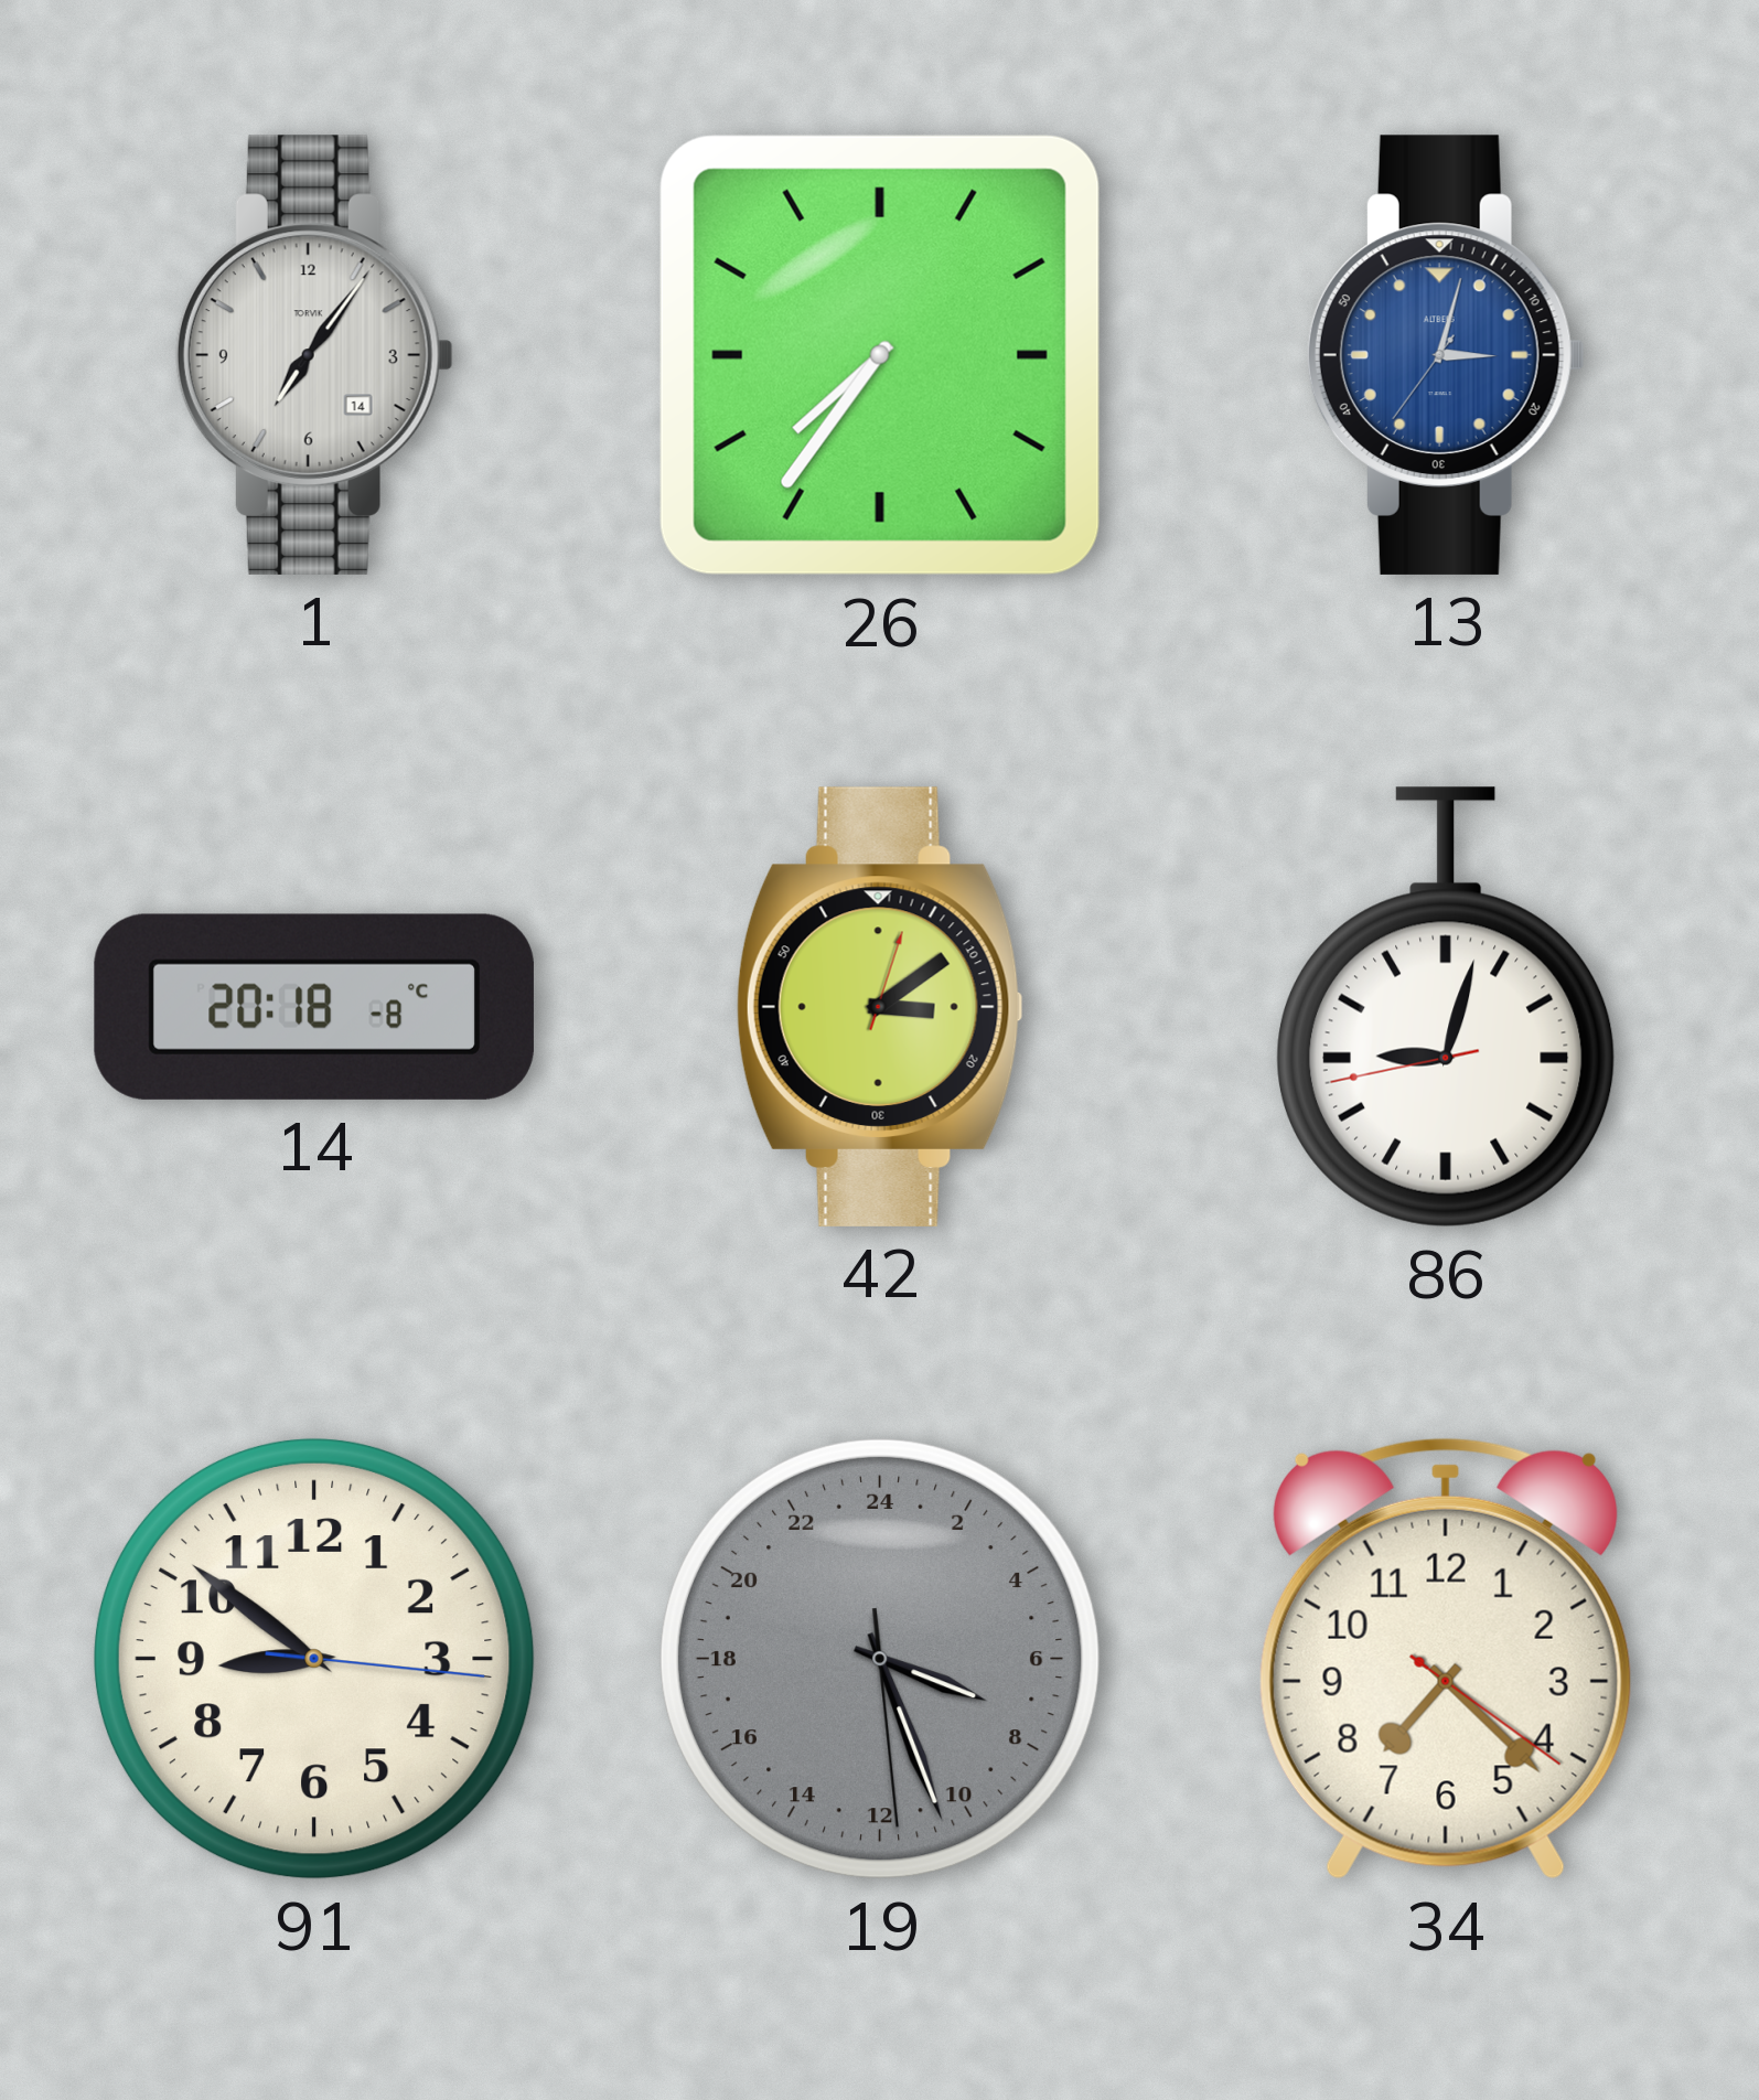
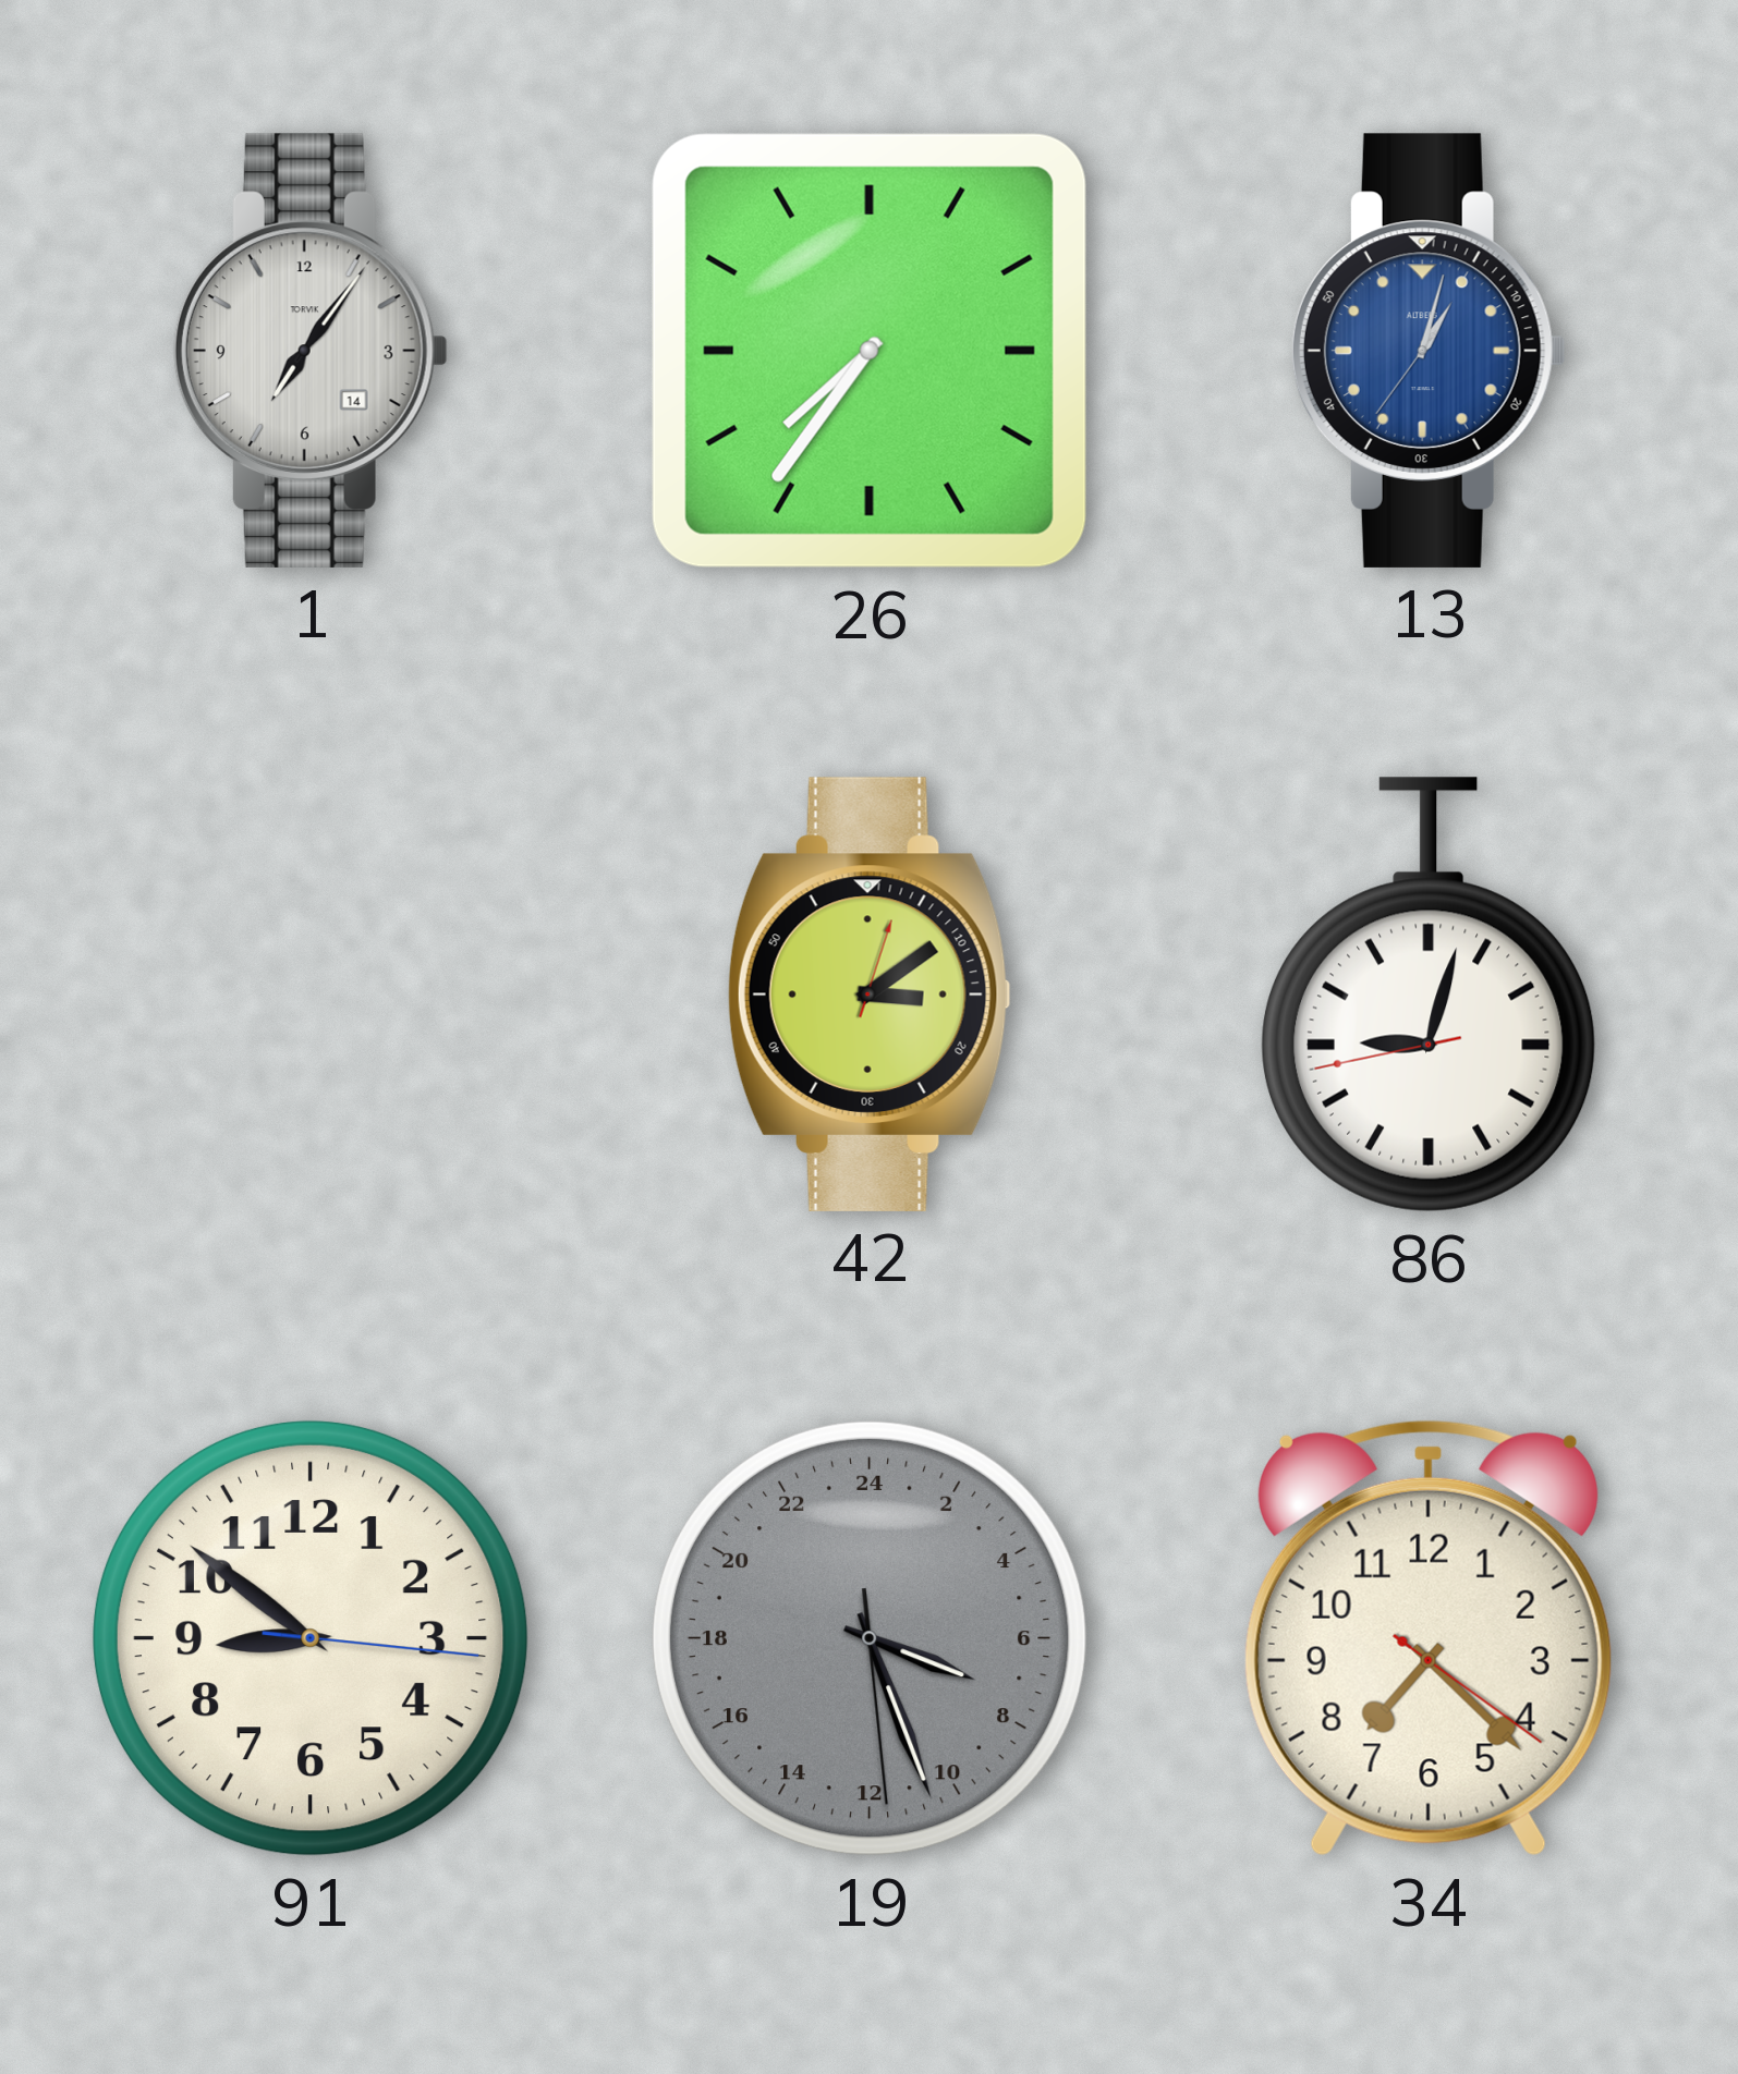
13: 3:02 -> 1:02 (1429, 351)
14: 20:18 -> none (314, 1007)
